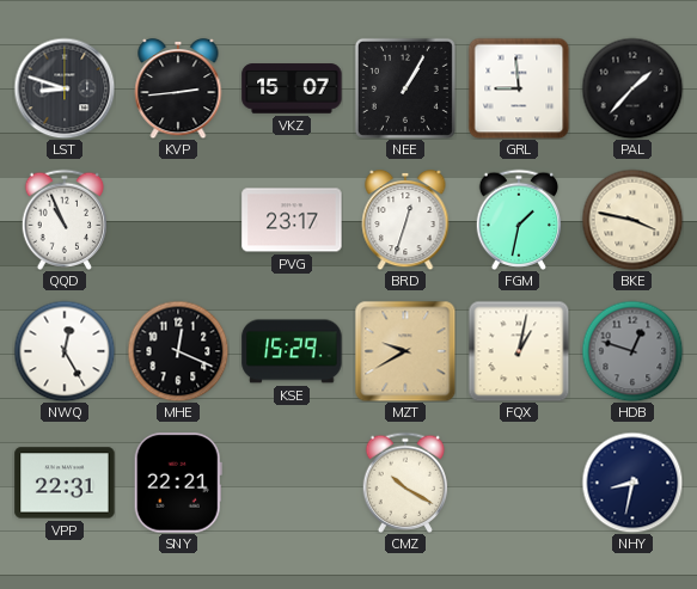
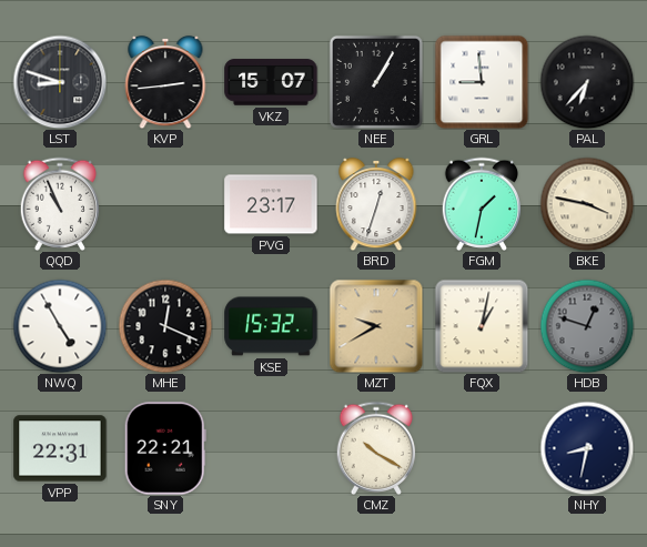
PAL: 1:37 -> 6:37 (587, 82)
NWQ: 12:25 -> 4:55 (60, 326)
KSE: 15:29 -> 15:32 (271, 326)
